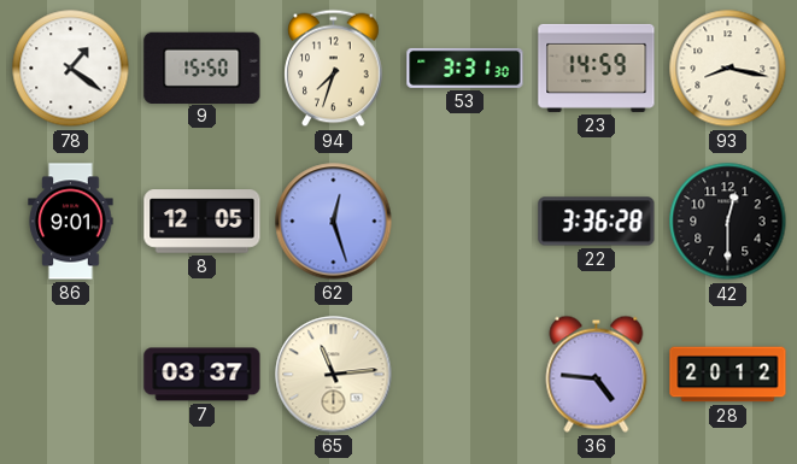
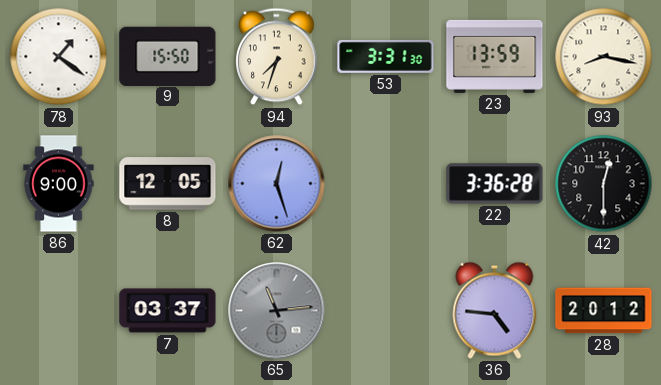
23: 14:59 -> 13:59 (495, 56)
86: 9:01 -> 9:00 (59, 184)
65 dial: cream -> grey (277, 311)
